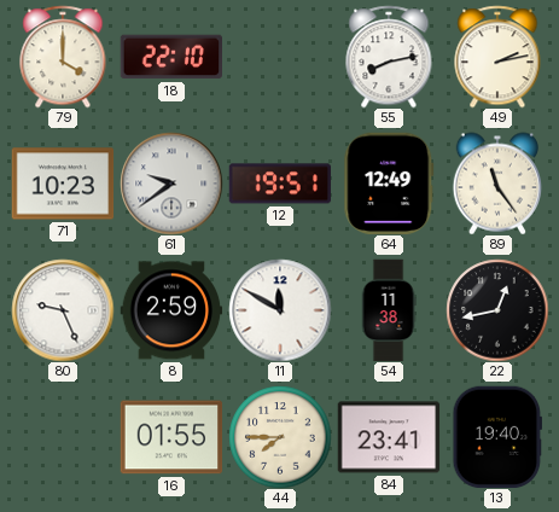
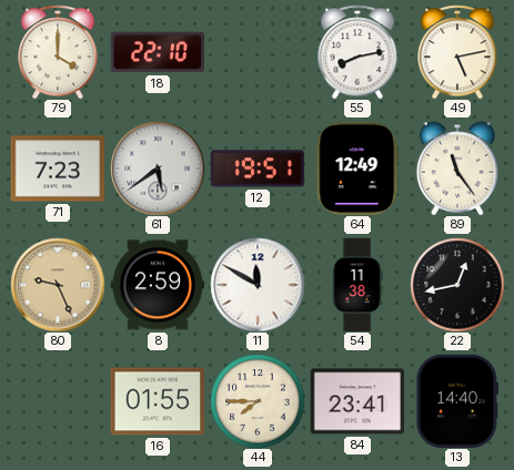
49: 2:13 -> 5:13 (457, 52)
71: 10:23 -> 7:23 (58, 168)
61: 9:39 -> 5:39 (158, 168)
80 dial: white -> champagne (58, 285)
13: 19:40 -> 14:40 (456, 401)
